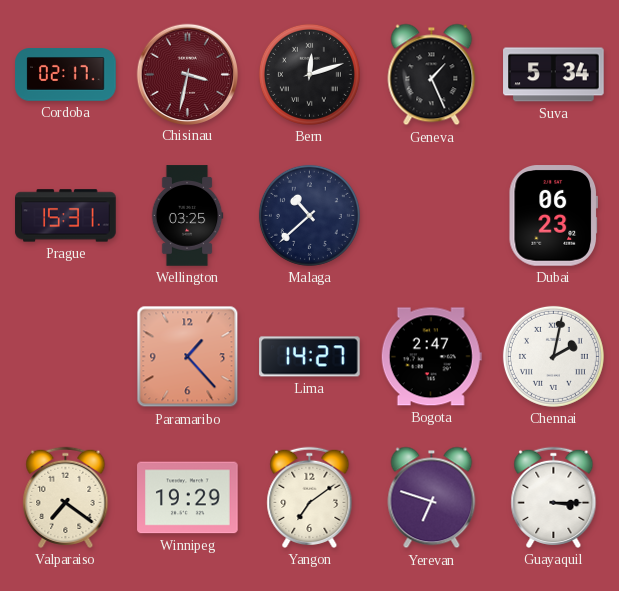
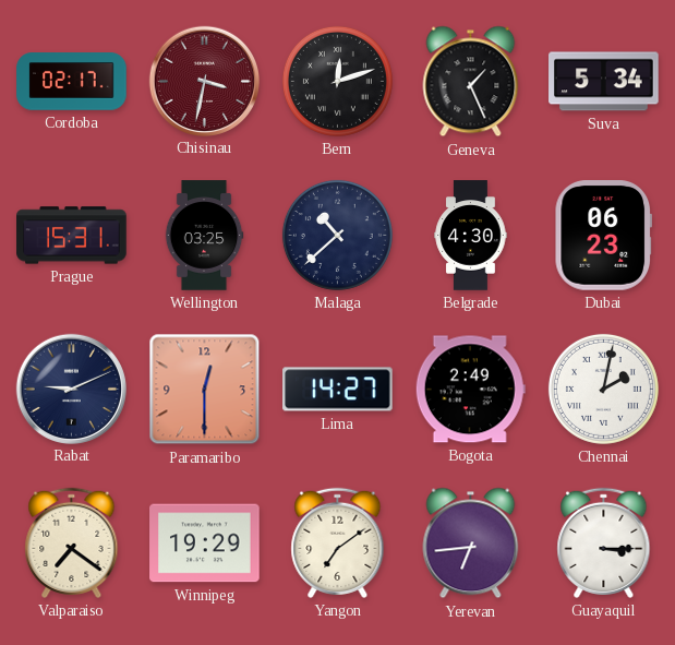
Belgrade: none -> 4:30 (471, 236)
Rabat: none -> 9:11 (71, 389)
Paramaribo: 1:23 -> 12:30 (205, 390)
Bogota: 2:47 -> 2:49 (470, 390)
Yerevan: 6:48 -> 6:44 (471, 544)
